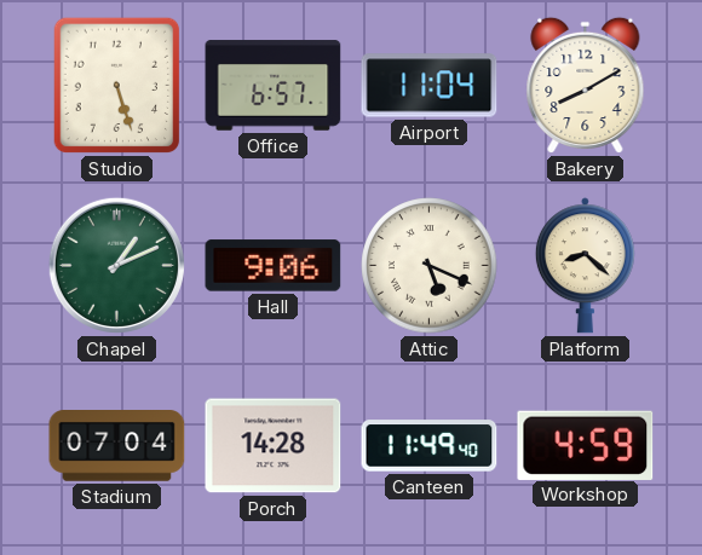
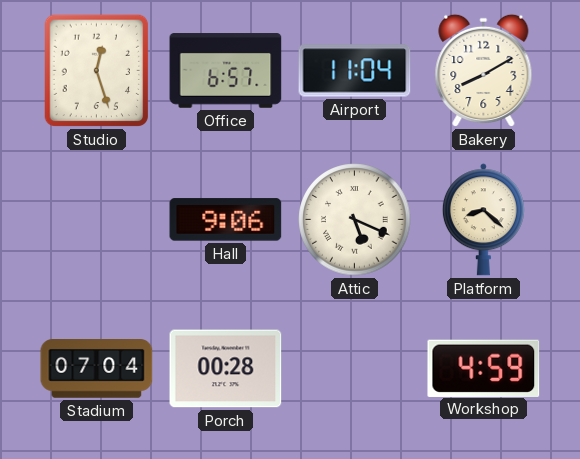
Studio: 5:27 -> 12:27 (97, 71)
Chapel: 1:11 -> none (116, 265)
Porch: 14:28 -> 00:28 (226, 369)
Canteen: 11:49 -> none (430, 446)
